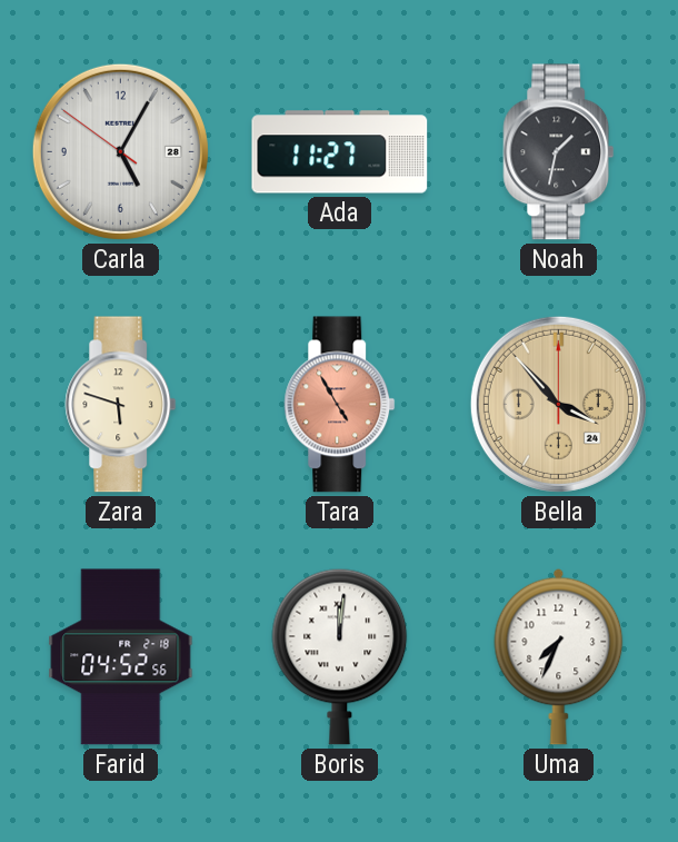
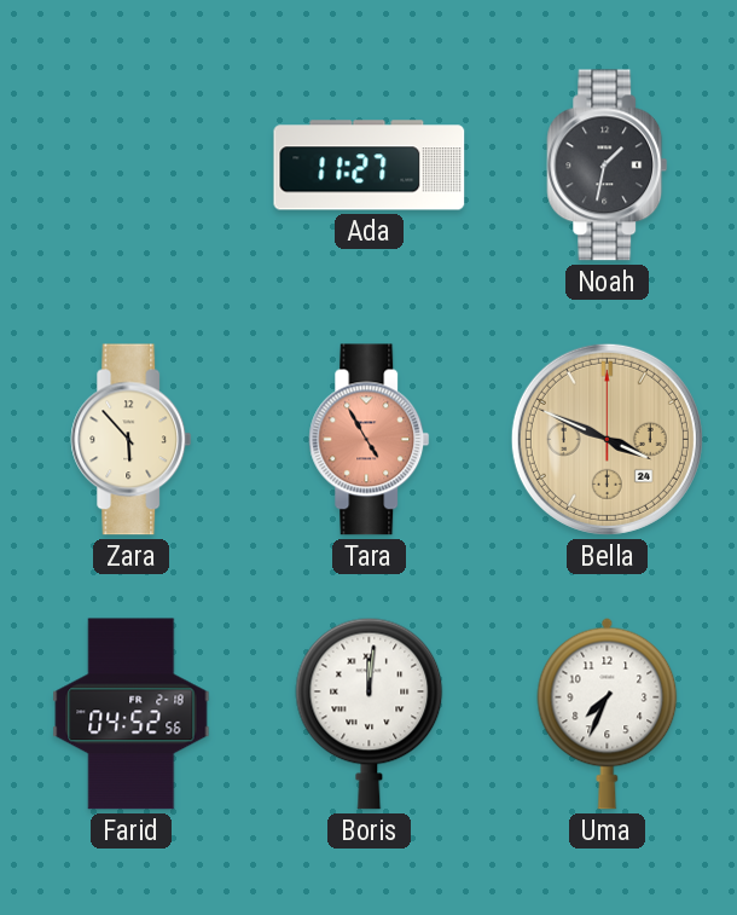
Carla: 5:04 -> none (120, 151)
Zara: 5:48 -> 5:53 (132, 440)
Bella: 3:53 -> 3:49 (607, 439)
